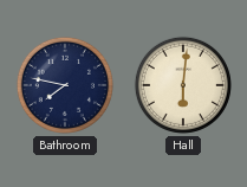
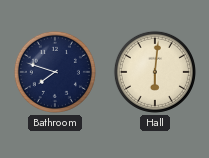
Bathroom: 7:47 -> 7:48 (55, 72)
